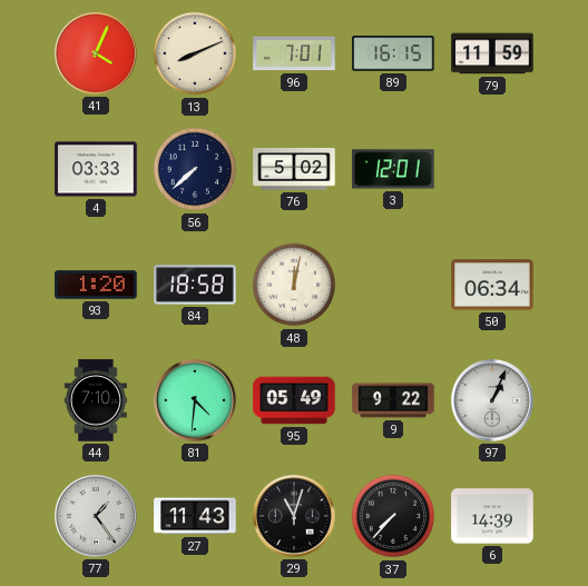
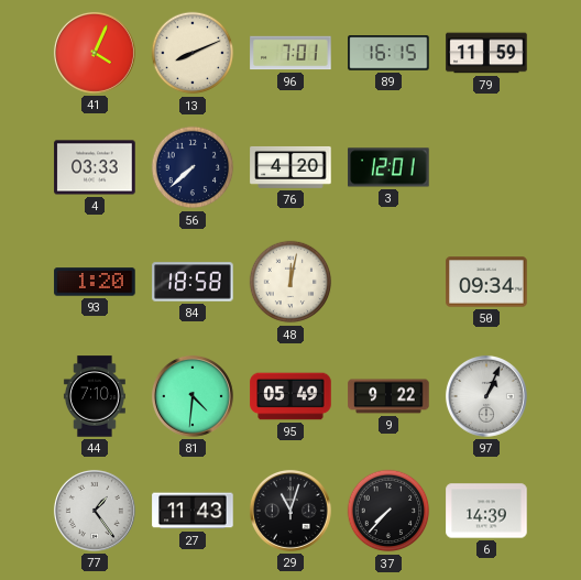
76: 5:02 -> 4:20 (290, 167)
50: 06:34 -> 09:34 (486, 282)
